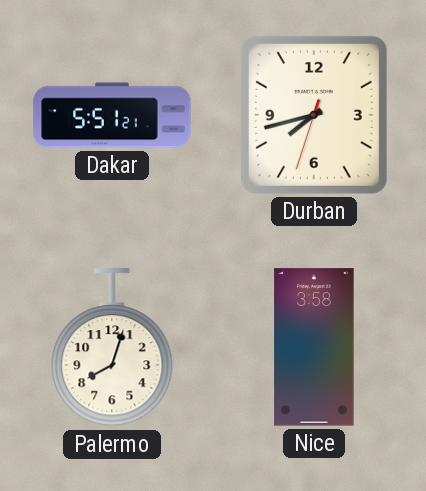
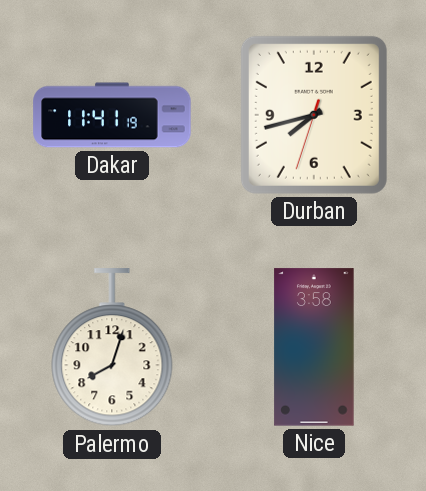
Dakar: 5:51 -> 11:41 (112, 115)
